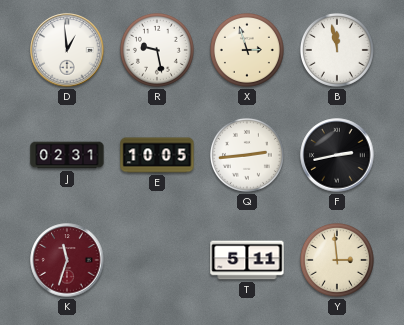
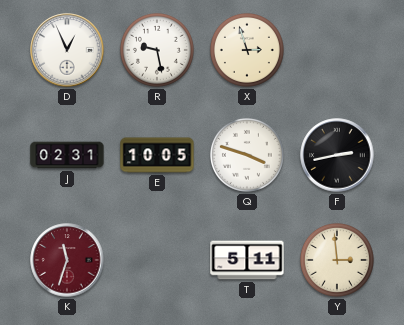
D: 12:59 -> 12:56 (67, 50)
B: 11:58 -> none (337, 50)
Q: 2:44 -> 3:48 (247, 155)
